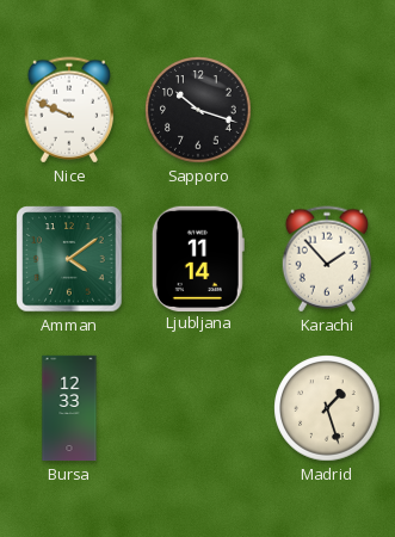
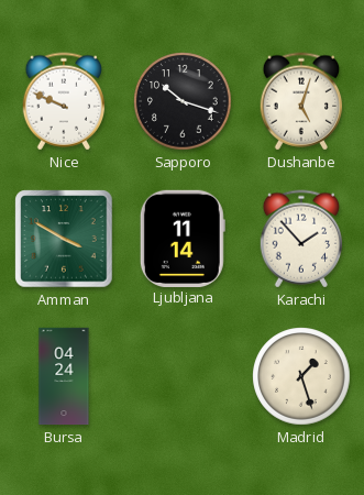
Dushanbe: none -> 5:03 (301, 101)
Amman: 4:09 -> 3:50 (64, 239)
Bursa: 12:33 -> 04:24 (64, 376)
